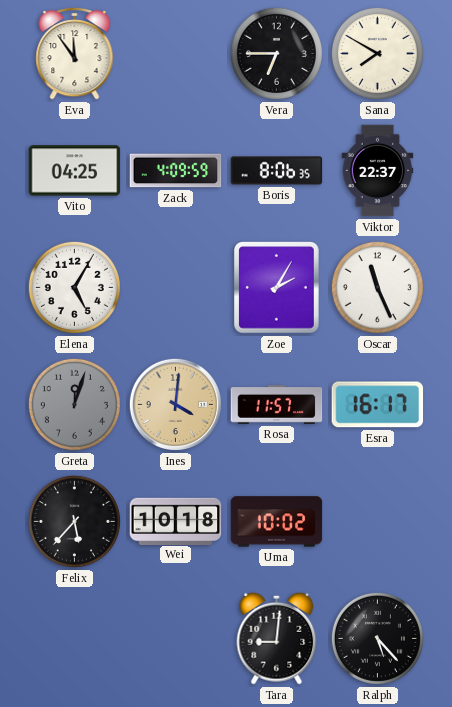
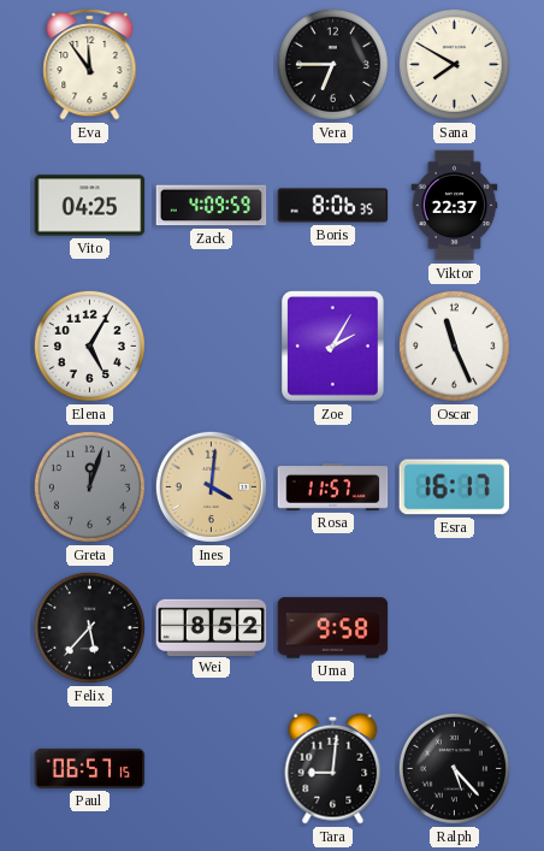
Wei: 10:18 -> 8:52 (212, 627)
Uma: 10:02 -> 9:58 (333, 628)
Paul: none -> 06:57 (90, 768)
